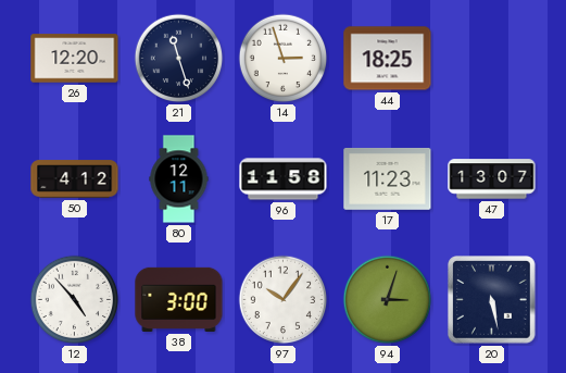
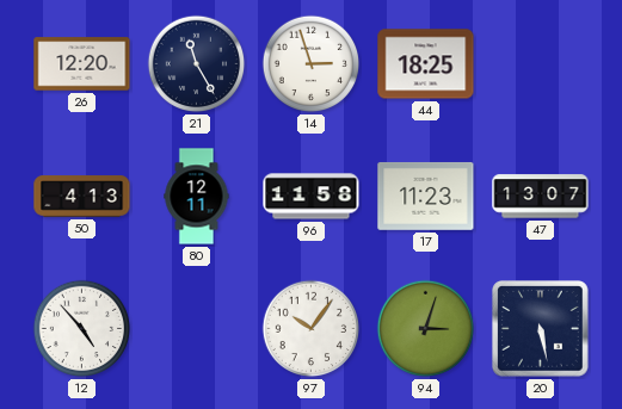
21: 11:27 -> 11:25 (197, 64)
50: 4:12 -> 4:13 (82, 197)
38: 3:00 -> none (179, 299)
